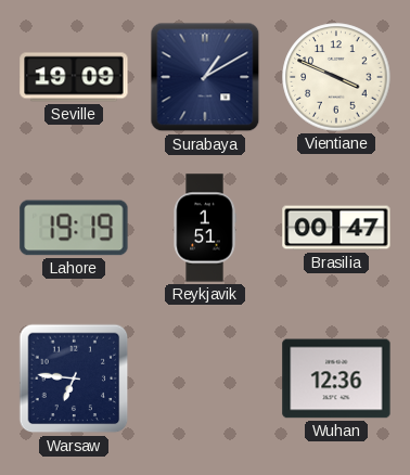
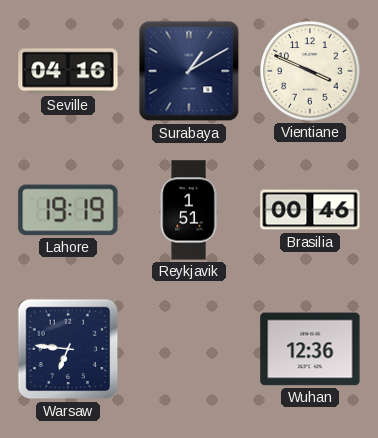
Seville: 19:09 -> 04:16 (68, 71)
Brasilia: 00:47 -> 00:46 (310, 210)
